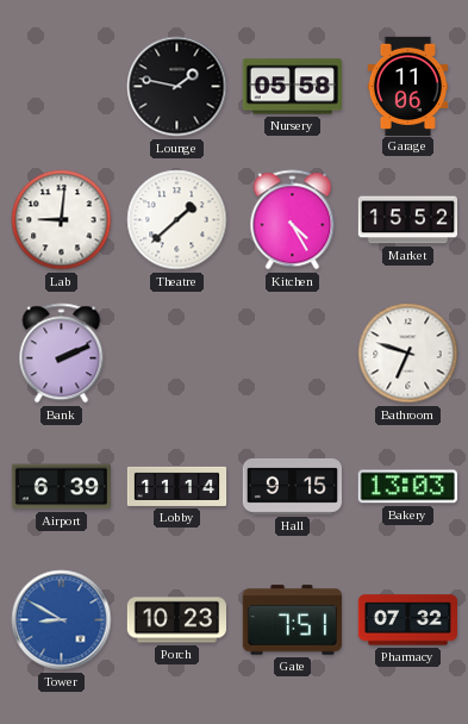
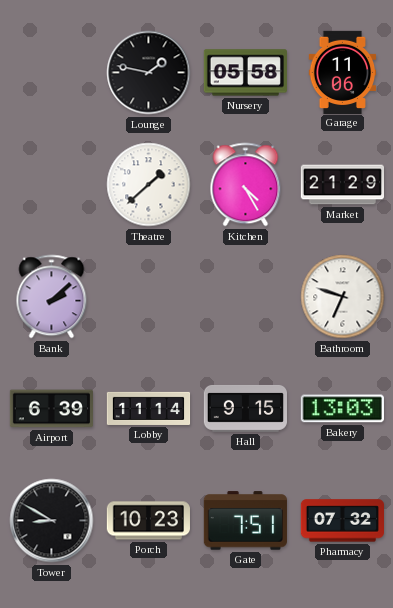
Lab: 9:01 -> none (62, 220)
Market: 15:52 -> 21:29 (342, 185)
Bank: 2:11 -> 2:08 (52, 297)
Tower dial: blue -> black (52, 521)
